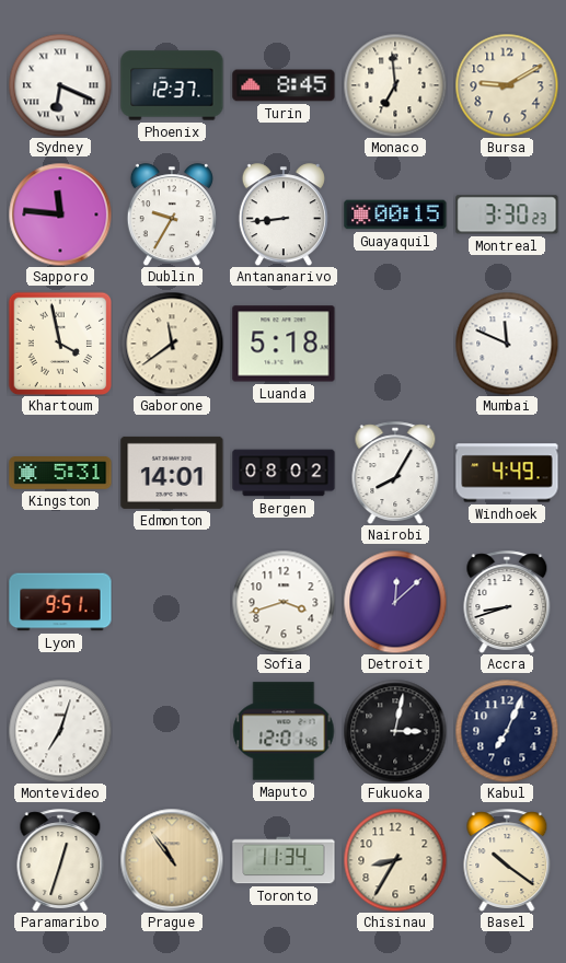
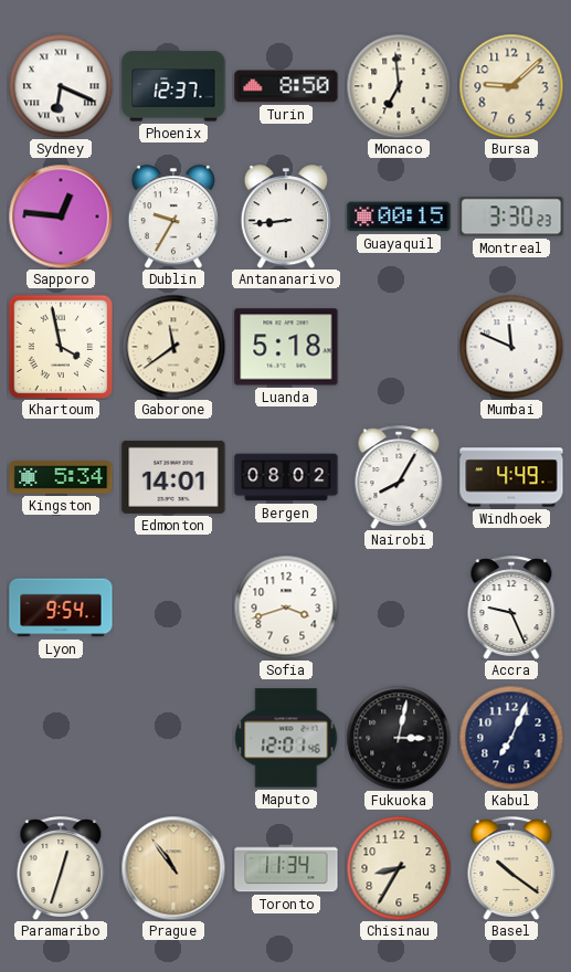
Turin: 8:45 -> 8:50 (286, 86)
Bursa: 9:10 -> 9:08 (511, 86)
Sapporo: 11:46 -> 12:46 (61, 216)
Kingston: 5:31 -> 5:34 (61, 478)
Lyon: 9:51 -> 9:54 (61, 607)
Detroit: 12:08 -> none (395, 602)
Accra: 8:42 -> 9:26 (511, 607)
Montevideo: 7:03 -> none (60, 731)
